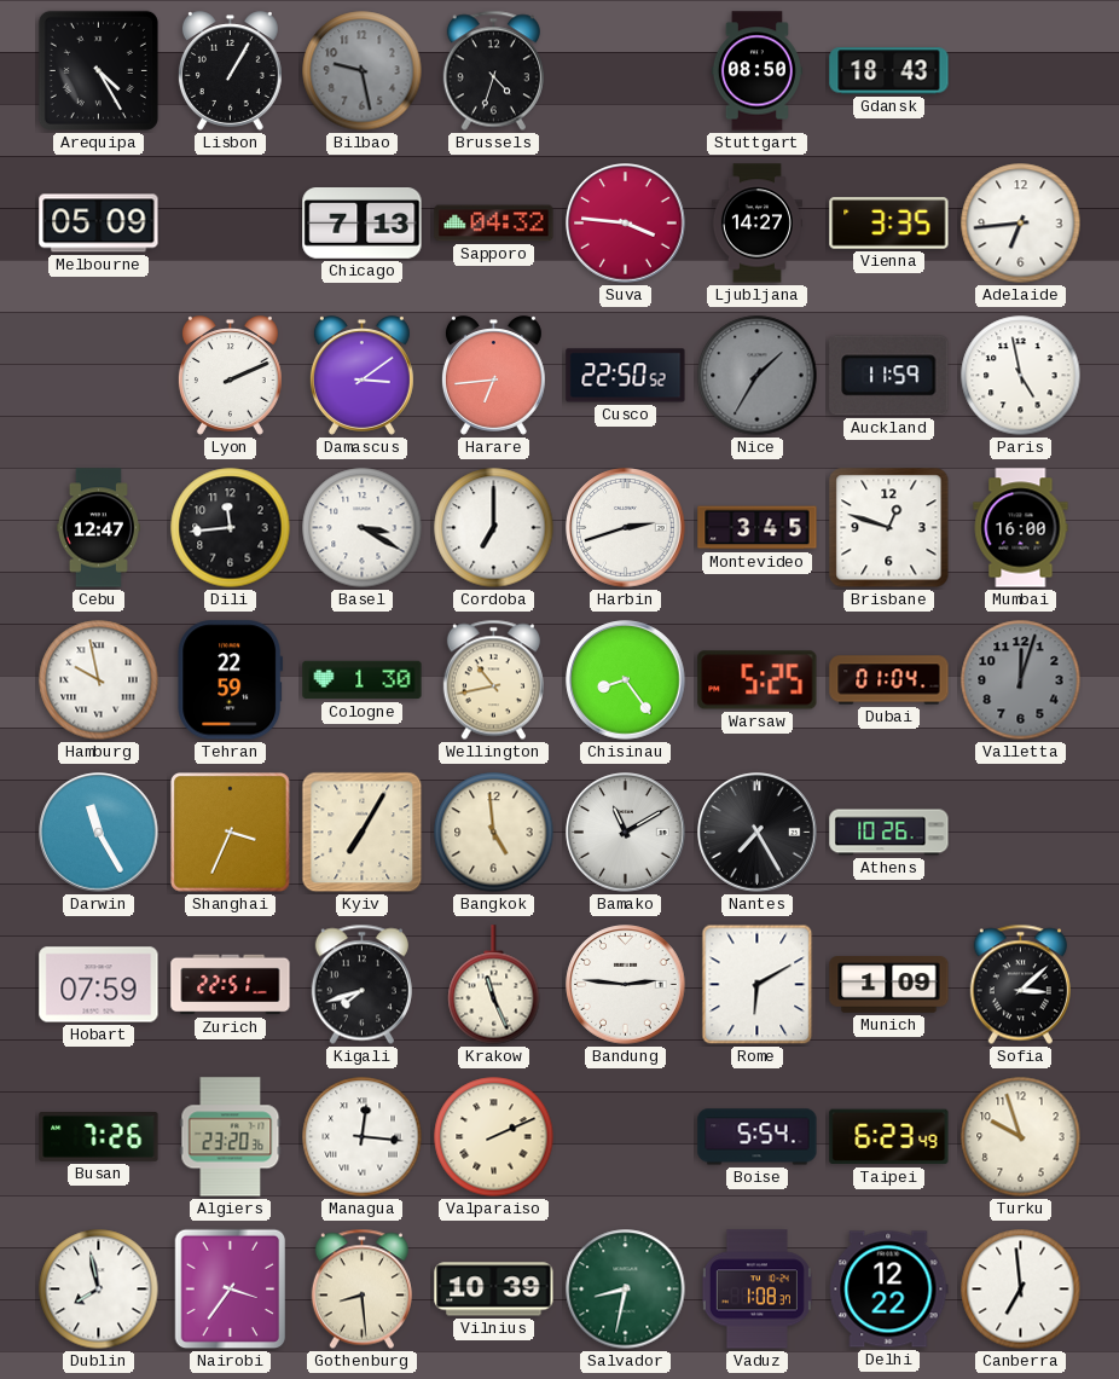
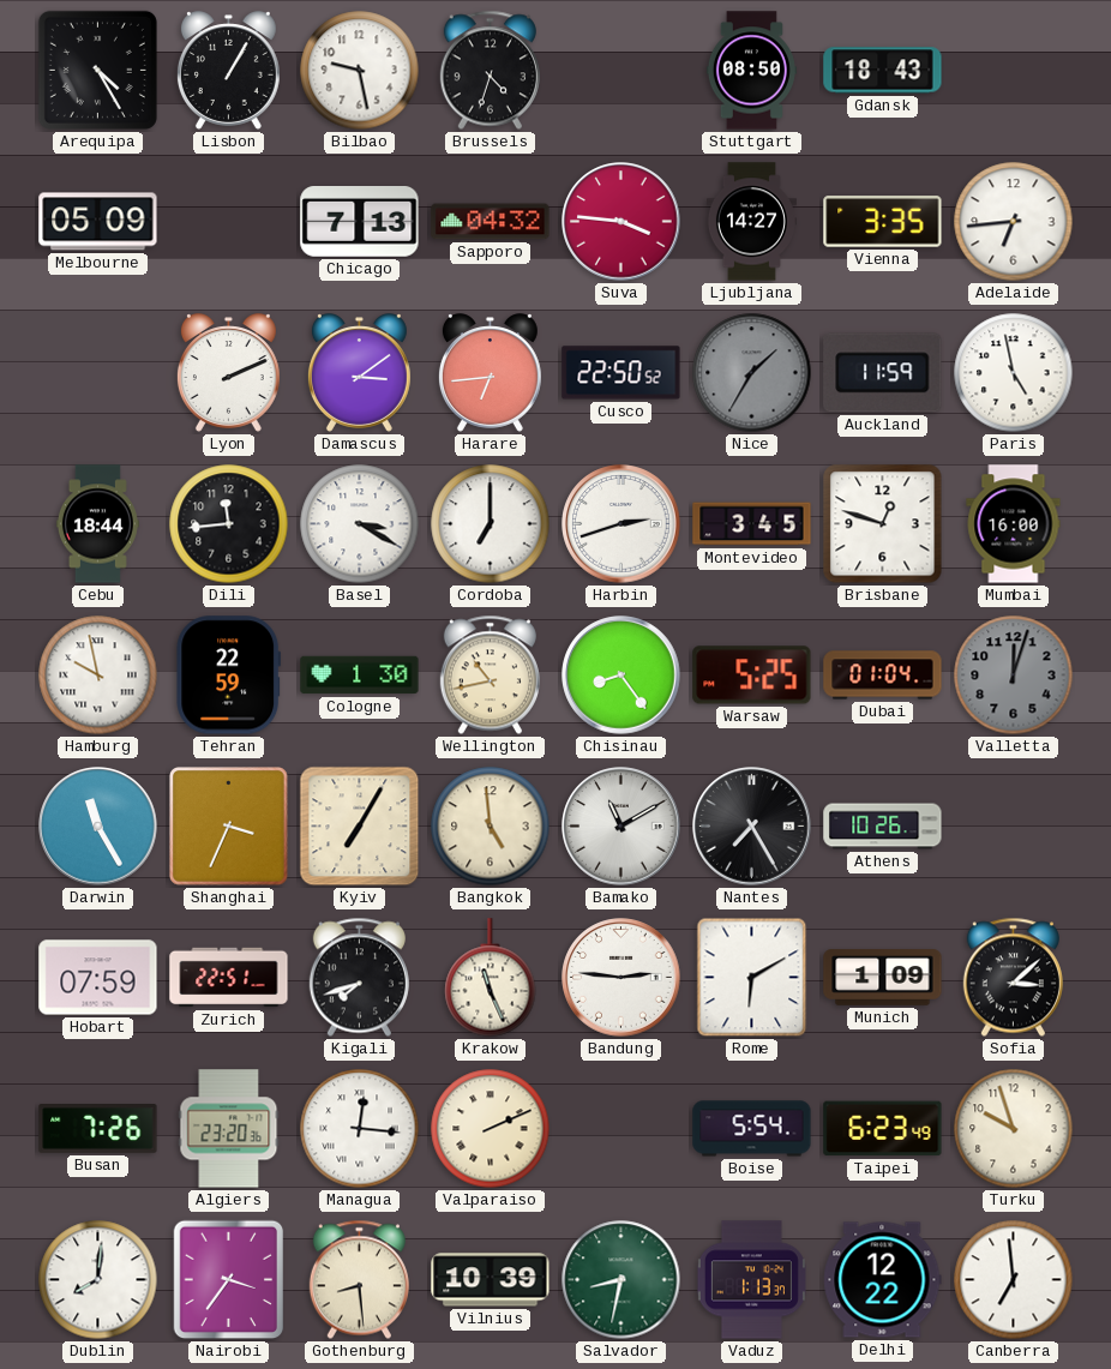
Bilbao dial: grey -> white (360, 71)
Cebu: 12:47 -> 18:44 (97, 524)
Dublin: 7:58 -> 8:01 (98, 1280)
Vaduz: 1:08 -> 1:13 (751, 1280)
